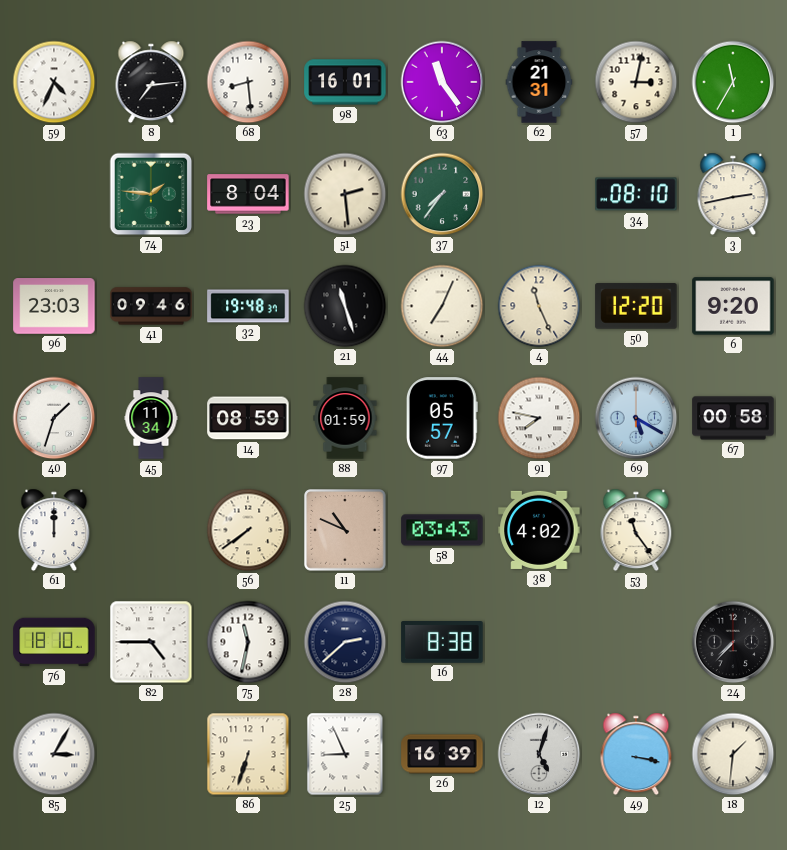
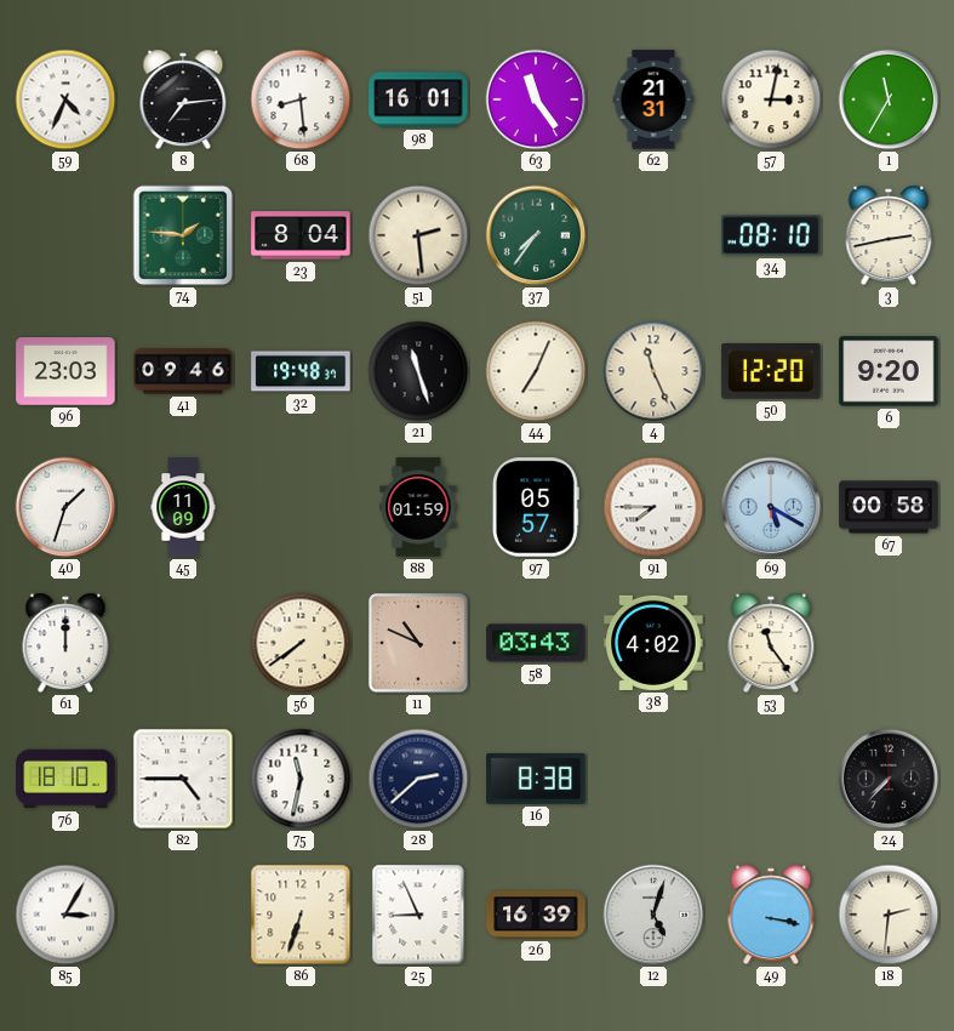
45: 11:34 -> 11:09 (183, 507)
14: 08:59 -> none (248, 418)
91: 7:47 -> 7:45 (653, 507)
18: 1:31 -> 2:31 (889, 915)
